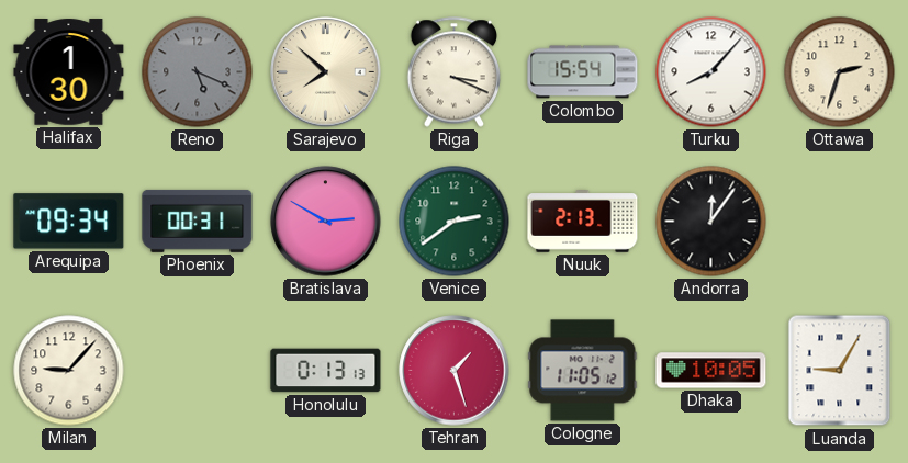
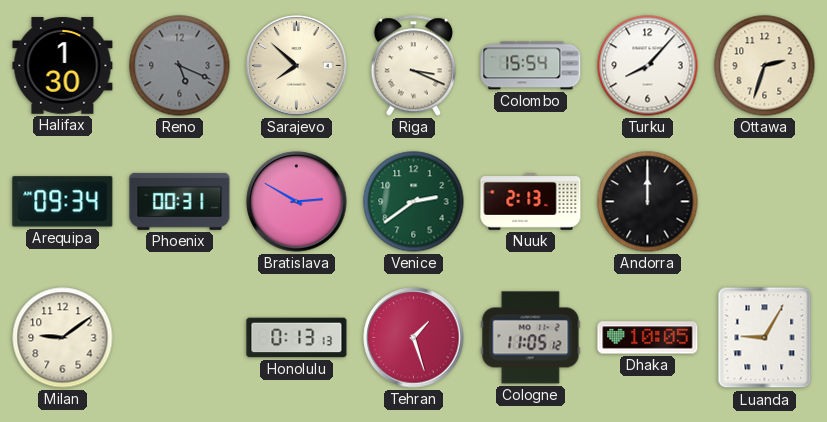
Andorra: 12:06 -> 12:00 (648, 202)
Milan: 9:07 -> 9:09 (63, 338)
